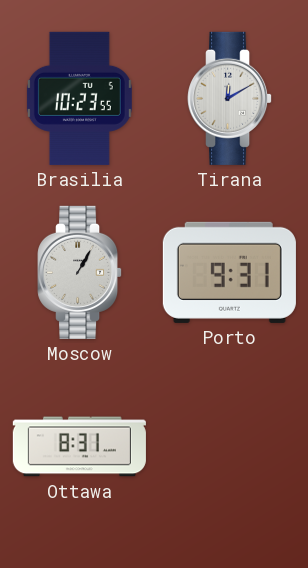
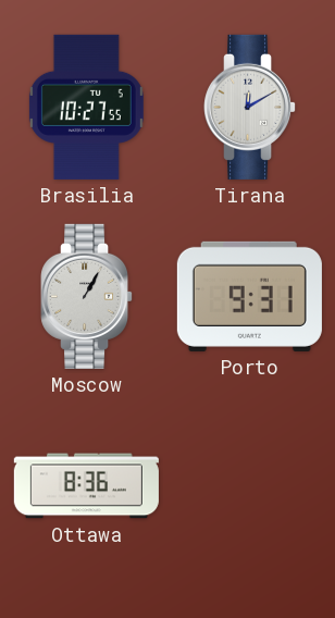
Brasilia: 10:23 -> 10:27 (86, 107)
Ottawa: 8:31 -> 8:36 (86, 486)
